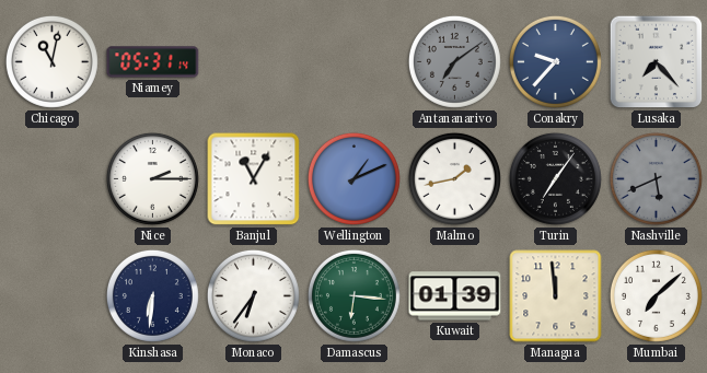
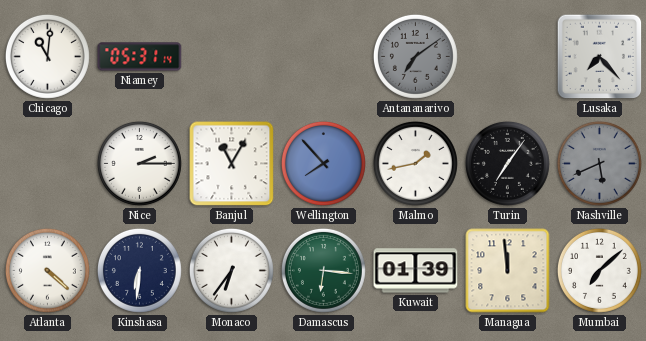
Chicago: 11:02 -> 11:01 (47, 56)
Conakry: 9:37 -> none (555, 61)
Wellington: 1:11 -> 7:53 (323, 163)
Atlanta: none -> 4:22 (47, 270)
